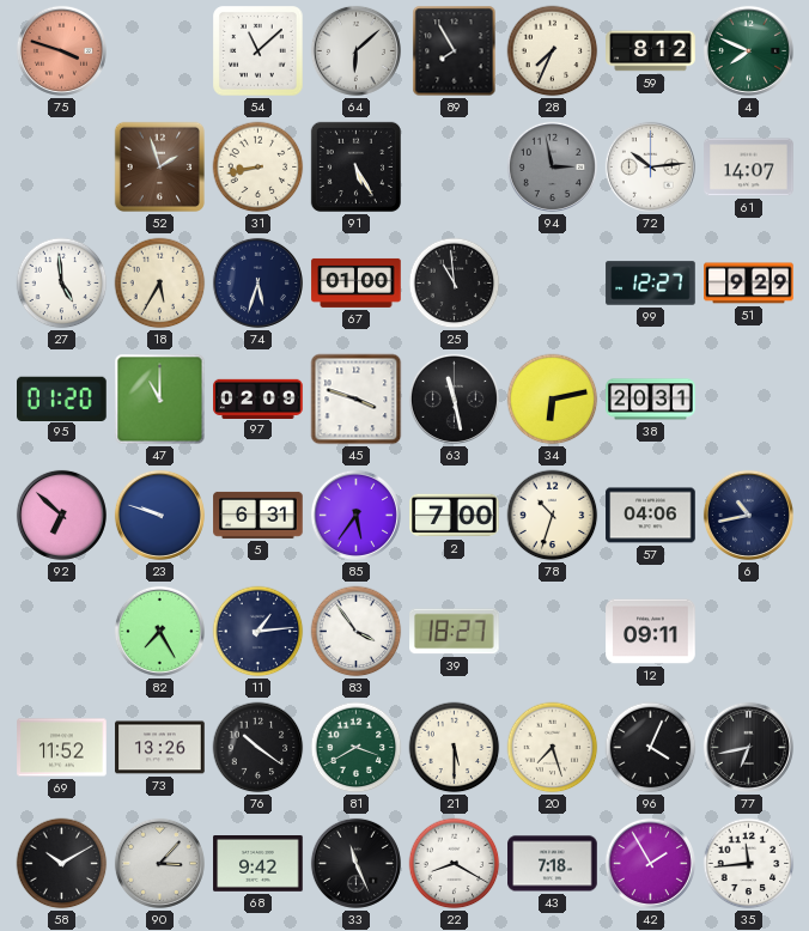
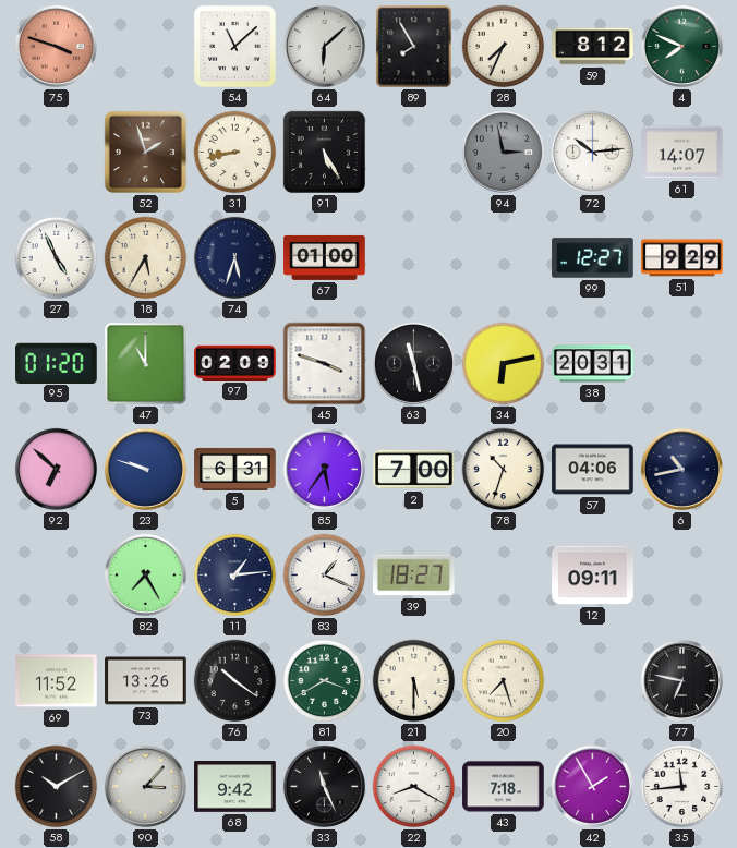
27: 4:59 -> 4:56 (57, 258)
25: 10:59 -> none (455, 284)
83: 3:54 -> 1:19 (325, 576)
96: 4:04 -> none (651, 748)
77: 6:43 -> 6:47 (681, 680)
